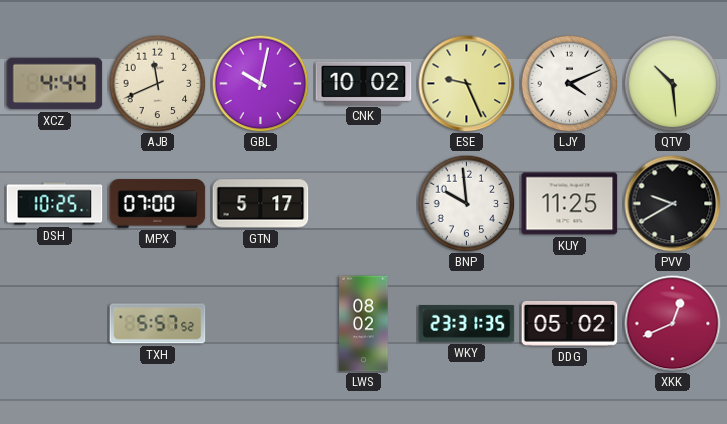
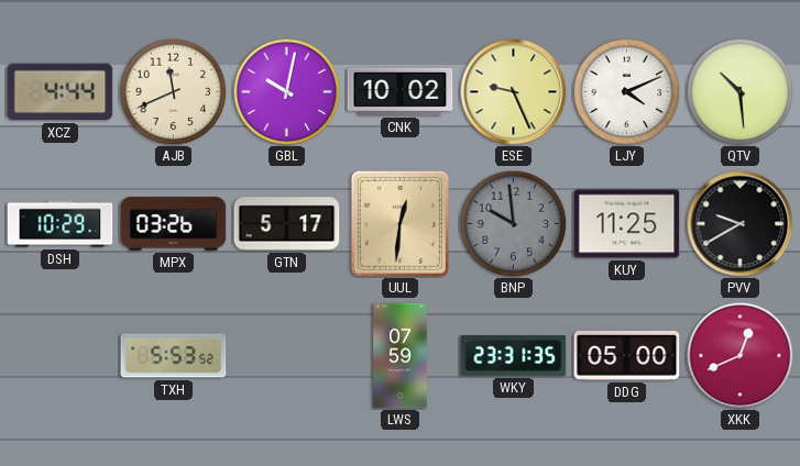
DSH: 10:25 -> 10:29 (61, 224)
MPX: 07:00 -> 03:26 (174, 224)
UUL: none -> 12:31 (399, 223)
BNP dial: white -> grey (513, 223)
TXH: 5:57 -> 5:53 (174, 356)
LWS: 08:02 -> 07:59 (401, 356)
DDG: 05:02 -> 05:00 (627, 356)
